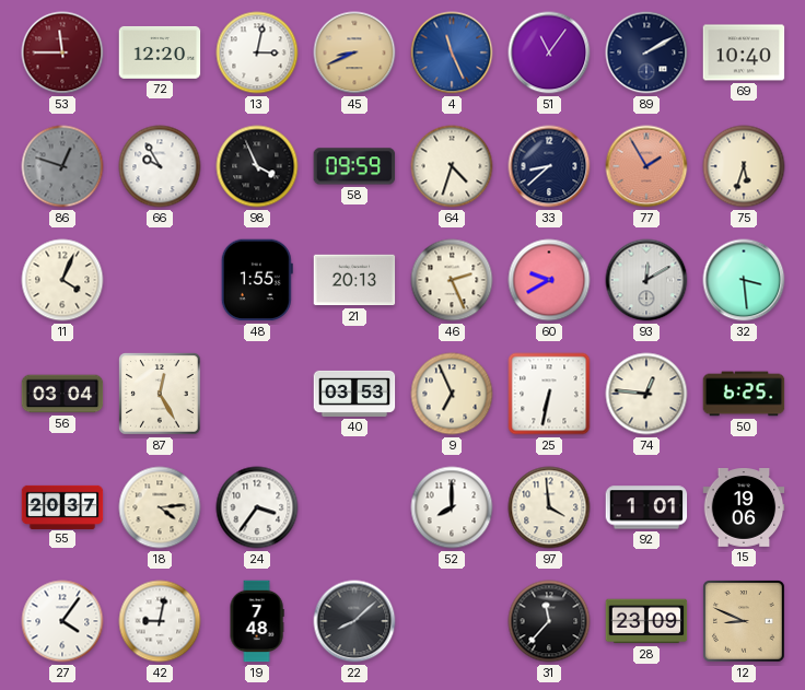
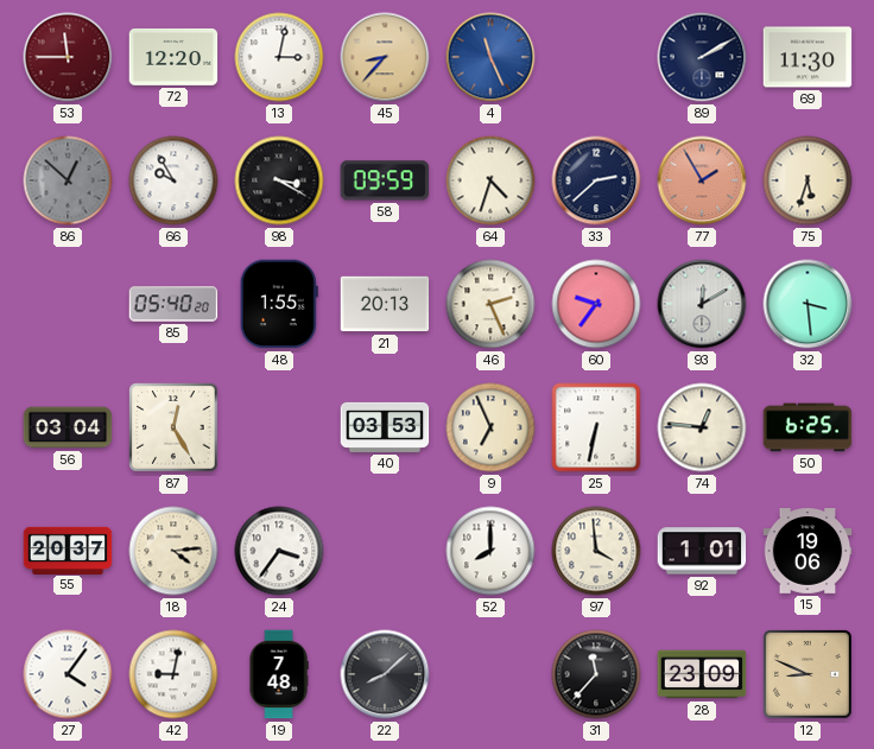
45: 8:41 -> 8:37 (385, 57)
51: 11:06 -> none (549, 52)
69: 10:40 -> 11:30 (807, 57)
86: 12:48 -> 12:52 (68, 180)
98: 3:56 -> 3:20 (279, 180)
33: 8:38 -> 2:38 (596, 180)
11: 4:04 -> none (62, 280)
85: none -> 05:40 (173, 304)
60: 9:40 -> 9:36 (596, 304)
